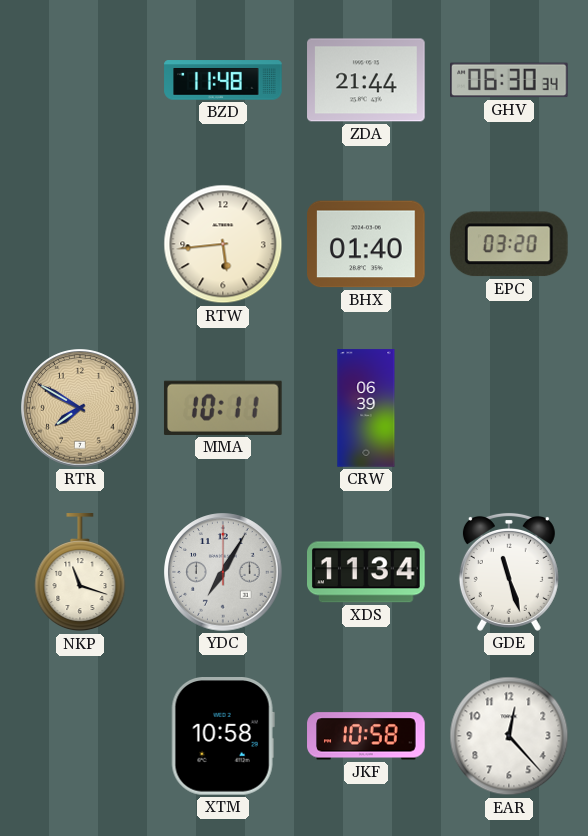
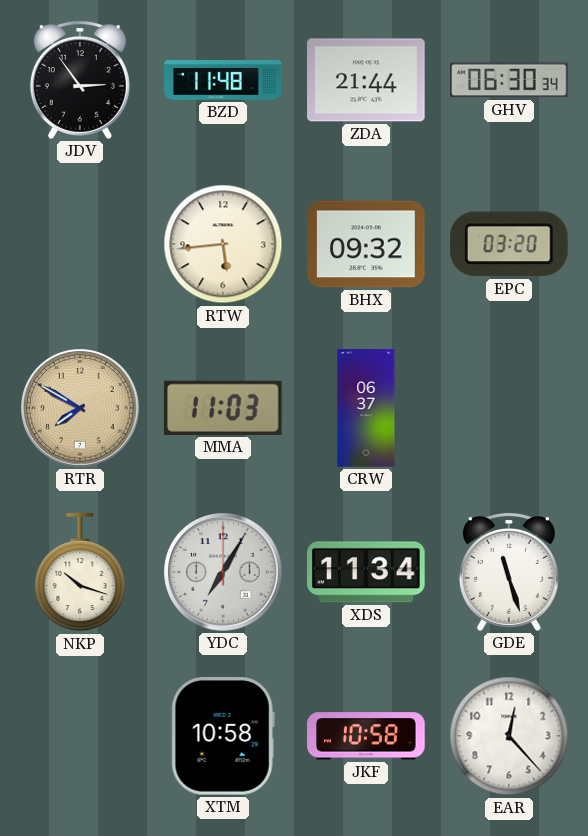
JDV: none -> 2:54 (80, 80)
BHX: 01:40 -> 09:32 (366, 244)
MMA: 10:11 -> 11:03 (223, 408)
CRW: 06:39 -> 06:37 (366, 408)
NKP: 11:18 -> 10:18 (80, 573)
